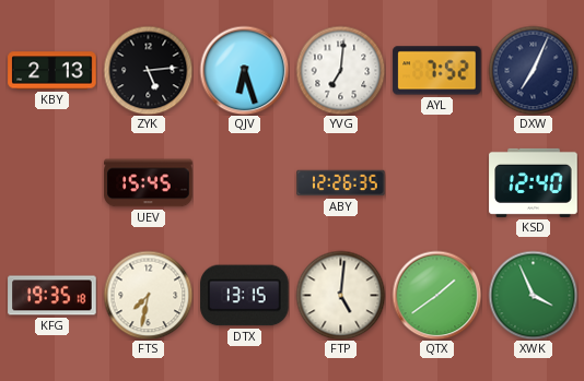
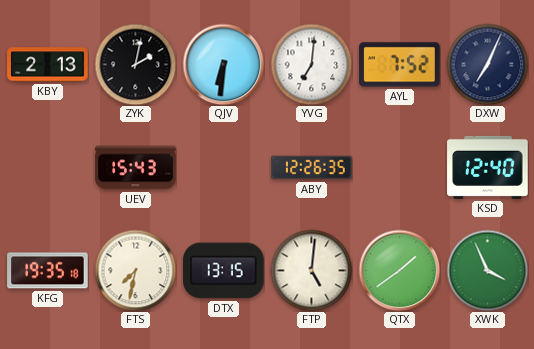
ZYK: 5:14 -> 2:02 (135, 64)
QJV: 6:27 -> 6:31 (223, 64)
UEV: 15:45 -> 15:43 (136, 168)
